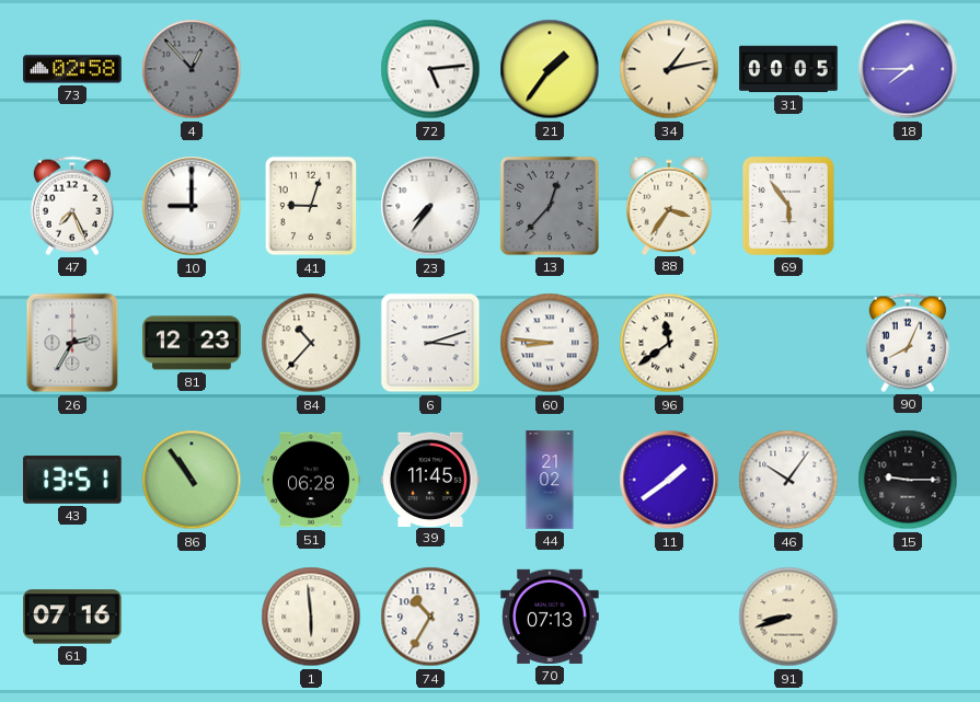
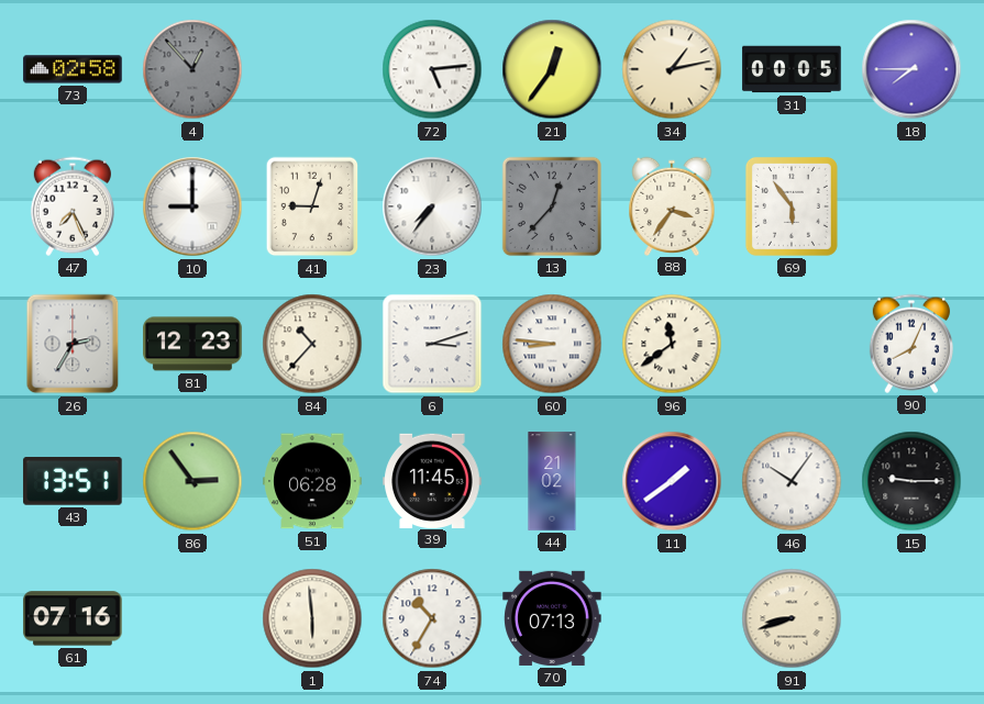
21: 1:36 -> 12:36 (552, 69)
86: 10:54 -> 2:54 (192, 481)
